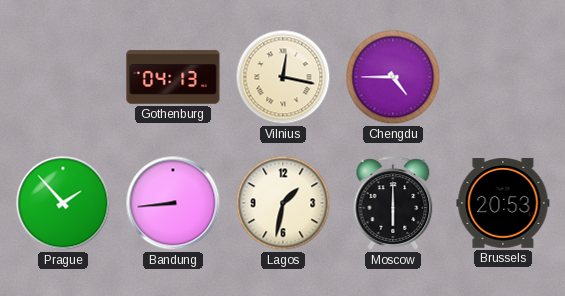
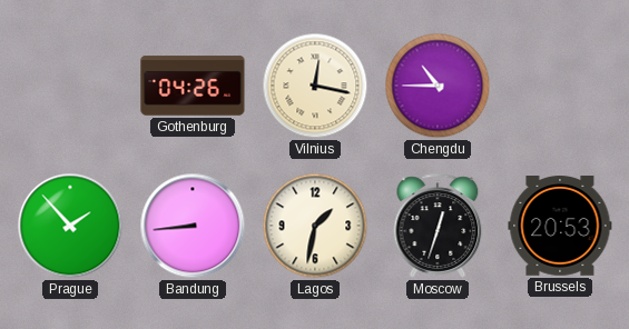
Gothenburg: 04:13 -> 04:26 (193, 86)
Chengdu: 4:45 -> 10:45 (438, 86)
Moscow: 6:00 -> 12:33 (438, 226)
